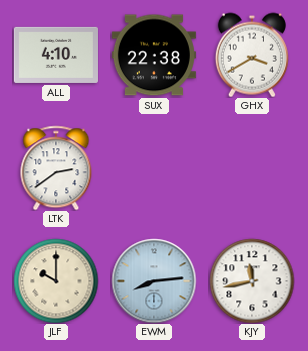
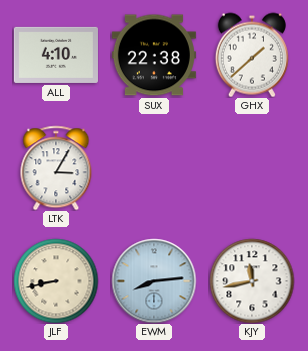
GHX: 3:40 -> 1:38 (252, 55)
LTK: 2:39 -> 3:05 (56, 168)
JLF: 10:00 -> 8:43 (56, 281)
